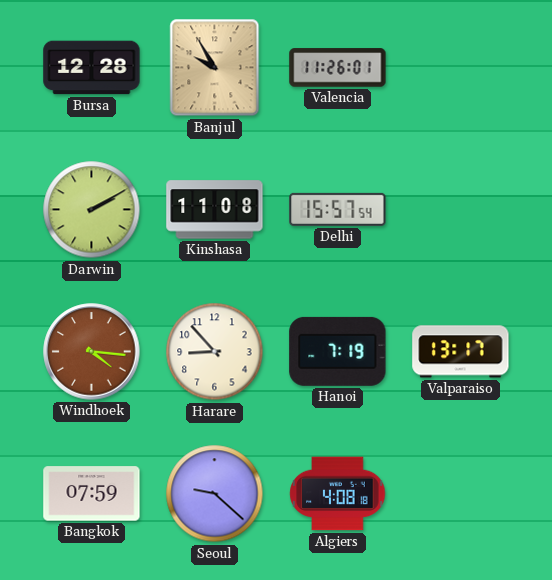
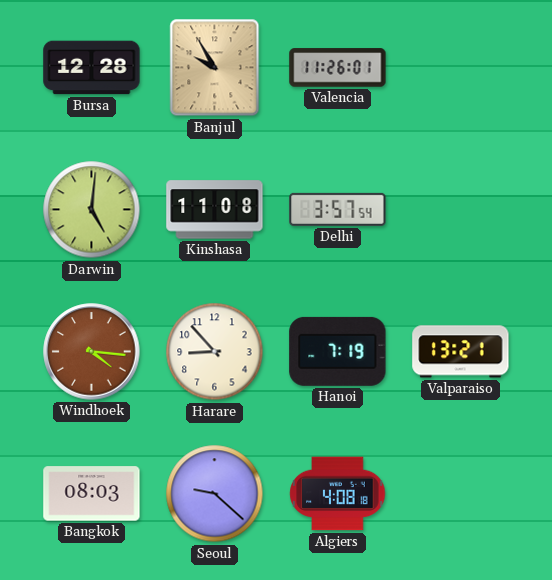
Darwin: 2:10 -> 5:01 (92, 210)
Delhi: 15:57 -> 3:57 (338, 209)
Valparaiso: 13:17 -> 13:21 (461, 352)
Bangkok: 07:59 -> 08:03 (92, 494)
